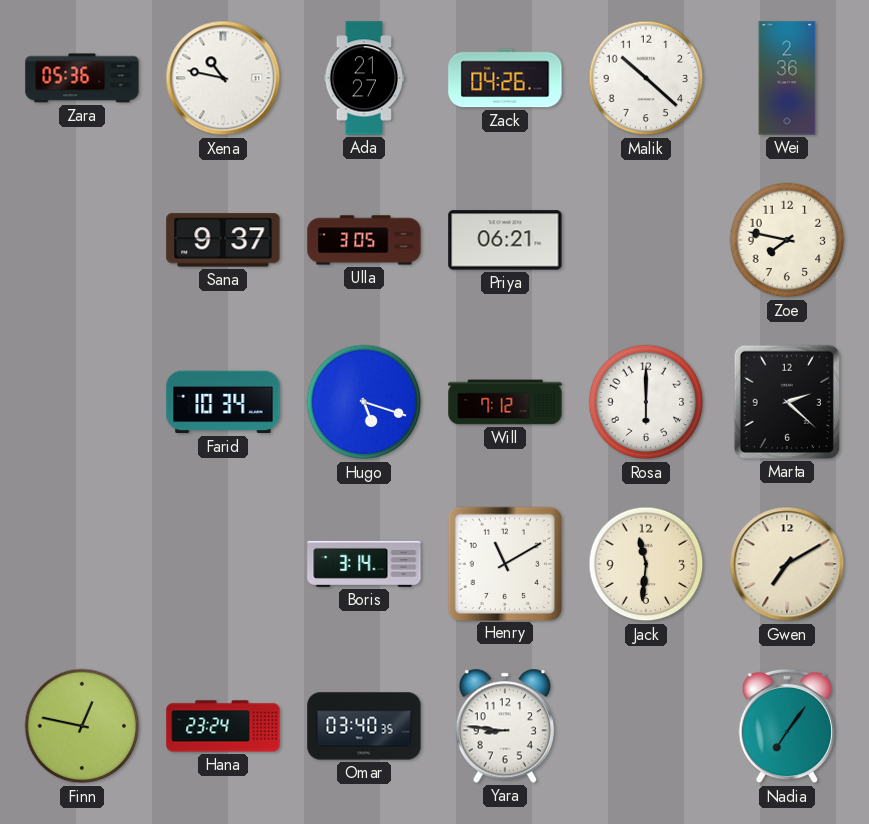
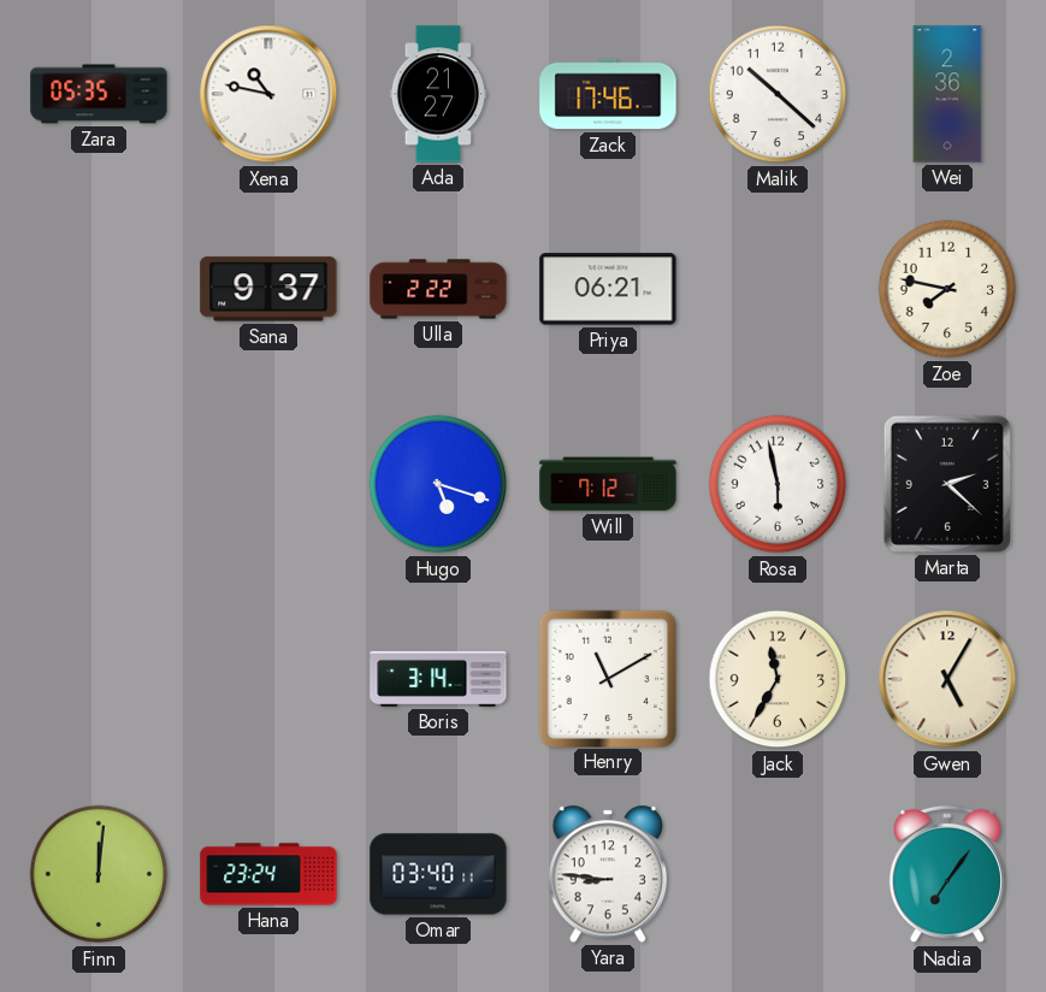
Zara: 05:36 -> 05:35 (99, 94)
Zack: 04:26 -> 17:46 (608, 94)
Ulla: 3:05 -> 2:22 (438, 289)
Farid: 10:34 -> none (223, 402)
Rosa: 6:00 -> 5:58 (778, 484)
Jack: 11:31 -> 11:35 (778, 679)
Gwen: 7:10 -> 5:05 (947, 679)
Finn: 12:47 -> 12:01 (99, 874)
Omar: 03:40:35 -> 03:40:11 (438, 874)
